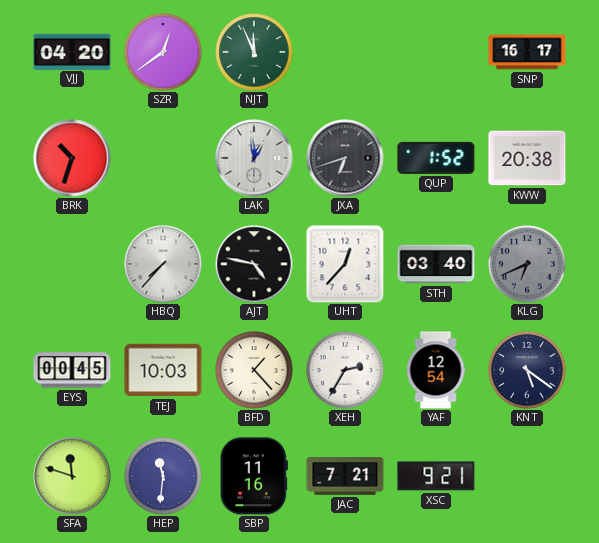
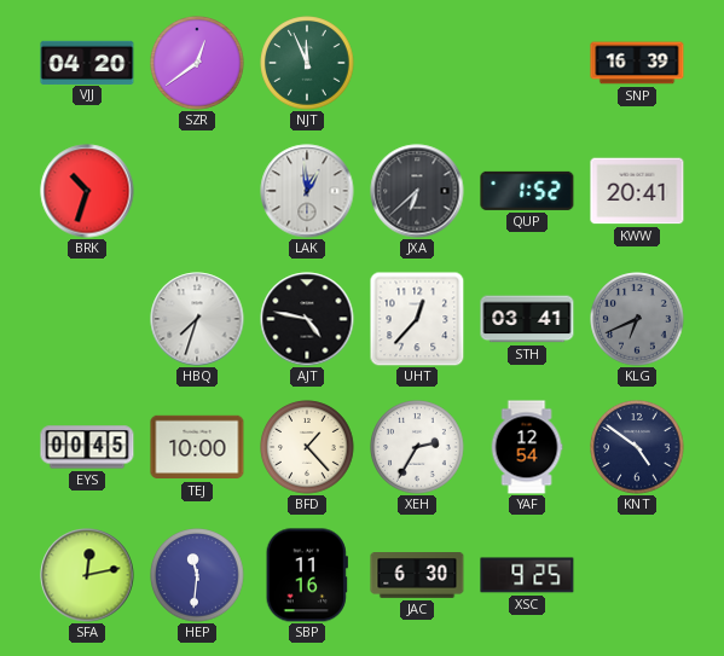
SNP: 16:17 -> 16:39 (637, 63)
JXA: 6:42 -> 6:38 (417, 191)
KWW: 20:38 -> 20:41 (637, 191)
HBQ: 7:37 -> 7:33 (197, 319)
STH: 03:40 -> 03:41 (527, 319)
TEJ: 10:03 -> 10:00 (197, 447)
KNT: 5:21 -> 4:51 (637, 447)
SFA: 11:48 -> 12:13 (87, 575)
JAC: 7:21 -> 6:30 (417, 575)
XSC: 9:21 -> 9:25 (527, 575)
